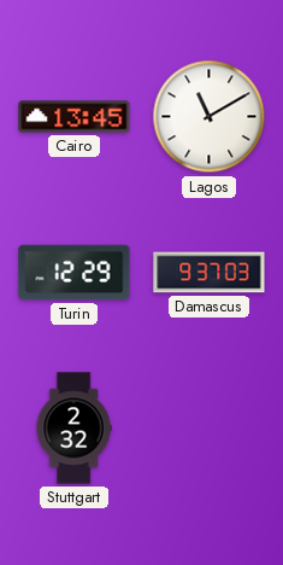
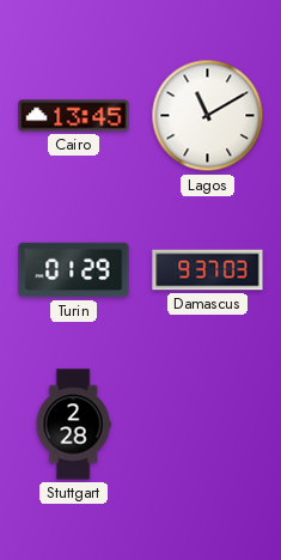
Turin: 12:29 -> 01:29 (74, 270)
Stuttgart: 2:32 -> 2:28 (73, 425)
